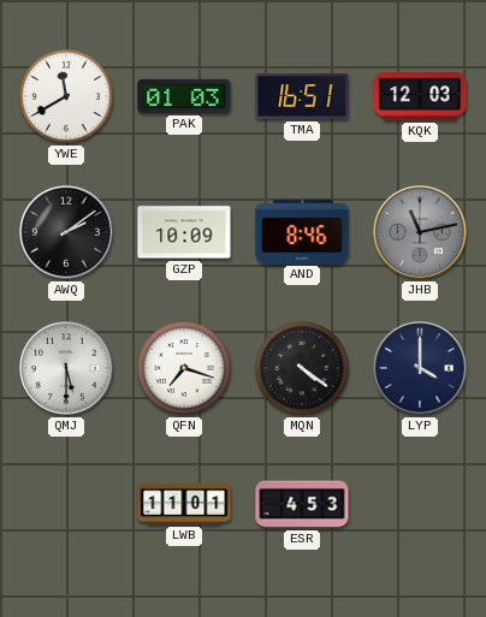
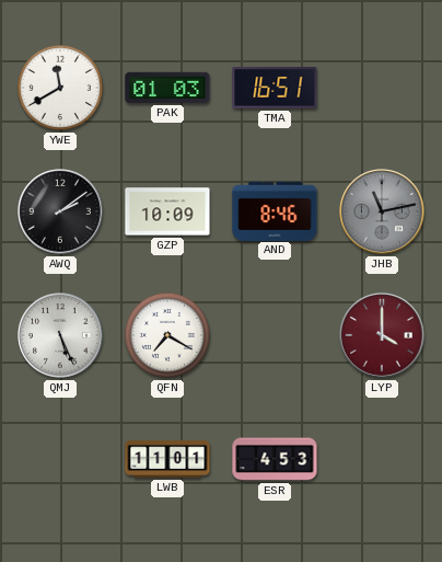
KQK: 12:03 -> none (420, 96)
QMJ: 5:30 -> 5:26 (60, 335)
QFN: 7:18 -> 7:20 (167, 335)
MQN: 4:21 -> none (302, 368)
LYP dial: navy -> burgundy (382, 335)
